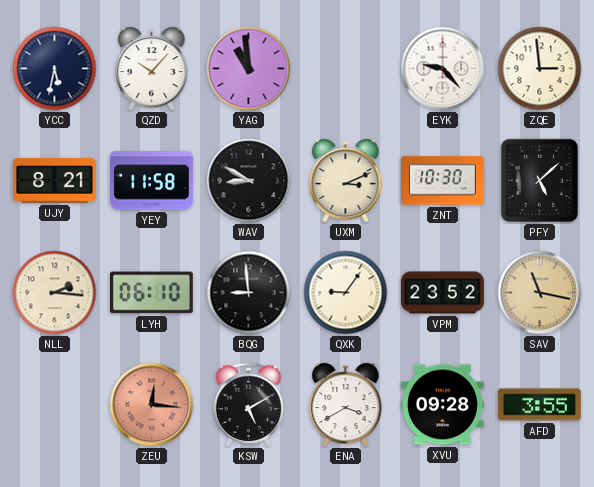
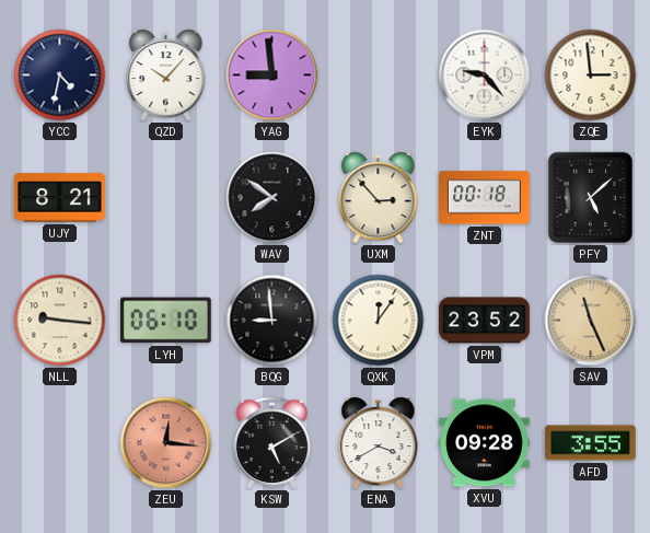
YCC: 5:32 -> 4:32 (60, 76)
YAG: 10:59 -> 8:59 (272, 76)
YEY: 11:58 -> none (151, 181)
WAV: 8:50 -> 7:51 (272, 198)
UXM: 3:11 -> 2:53 (379, 198)
ZNT: 10:30 -> 00:18 (485, 198)
NLL: 2:16 -> 9:16 (60, 321)
QXK: 9:06 -> 12:06 (379, 321)
SAV: 11:17 -> 11:26 (591, 321)
